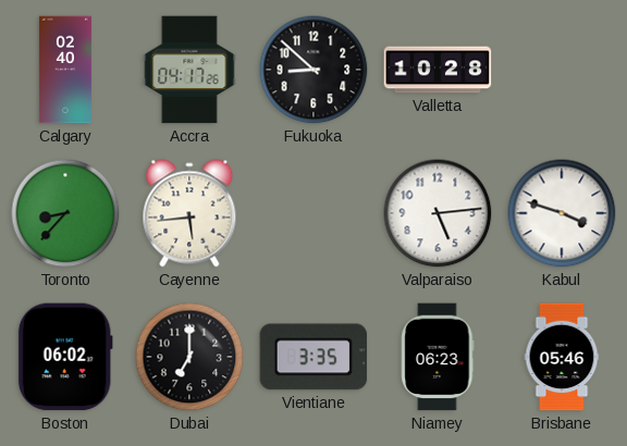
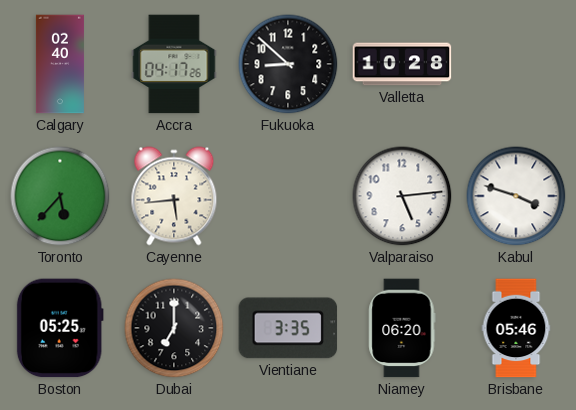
Toronto: 8:37 -> 5:37 (60, 196)
Boston: 06:02 -> 05:25 (60, 328)
Niamey: 06:23 -> 06:20 (402, 328)
